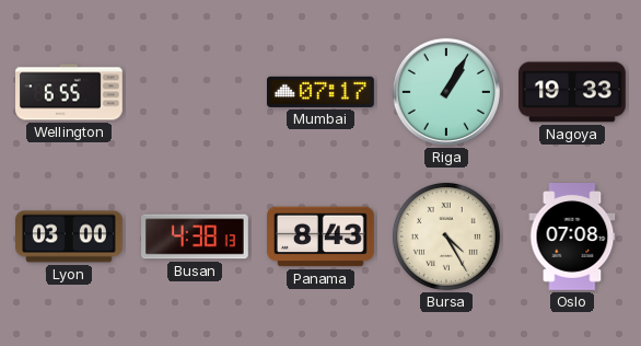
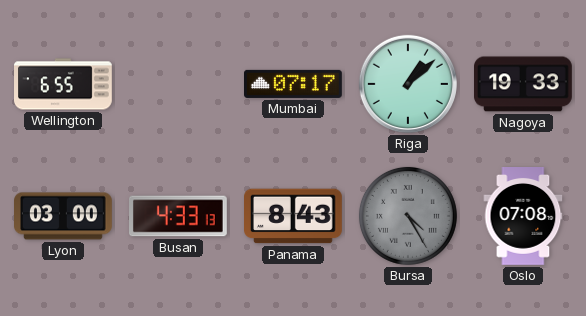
Riga: 1:05 -> 1:08 (408, 84)
Busan: 4:38 -> 4:33 (179, 216)
Bursa dial: cream -> grey (408, 216)
